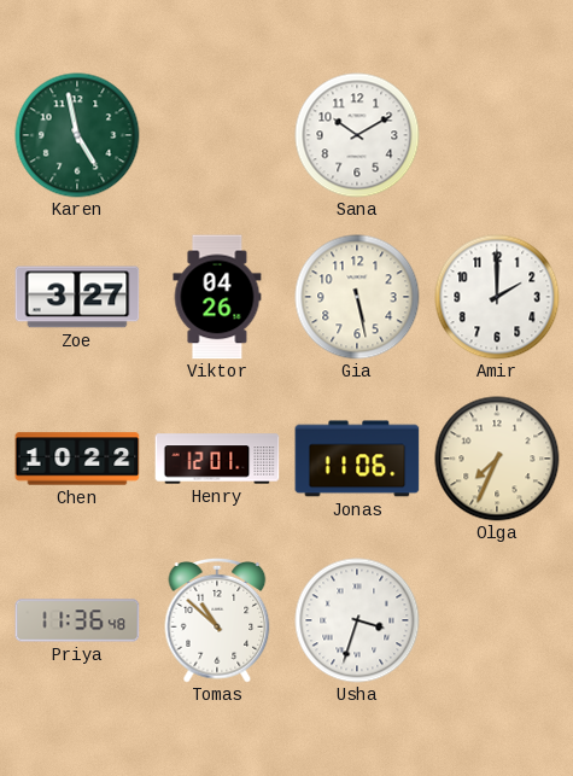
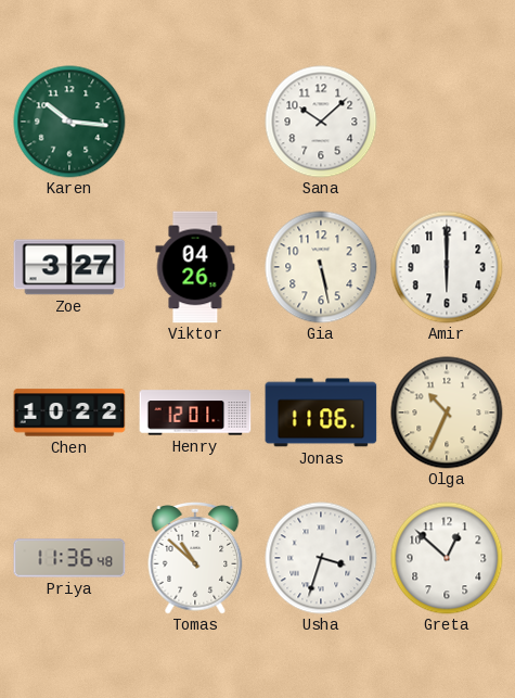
Karen: 4:58 -> 10:16 (69, 122)
Sana: 10:10 -> 10:08 (321, 122)
Amir: 2:00 -> 6:00 (447, 267)
Olga: 7:34 -> 10:34 (447, 413)
Greta: none -> 12:52 (447, 558)
